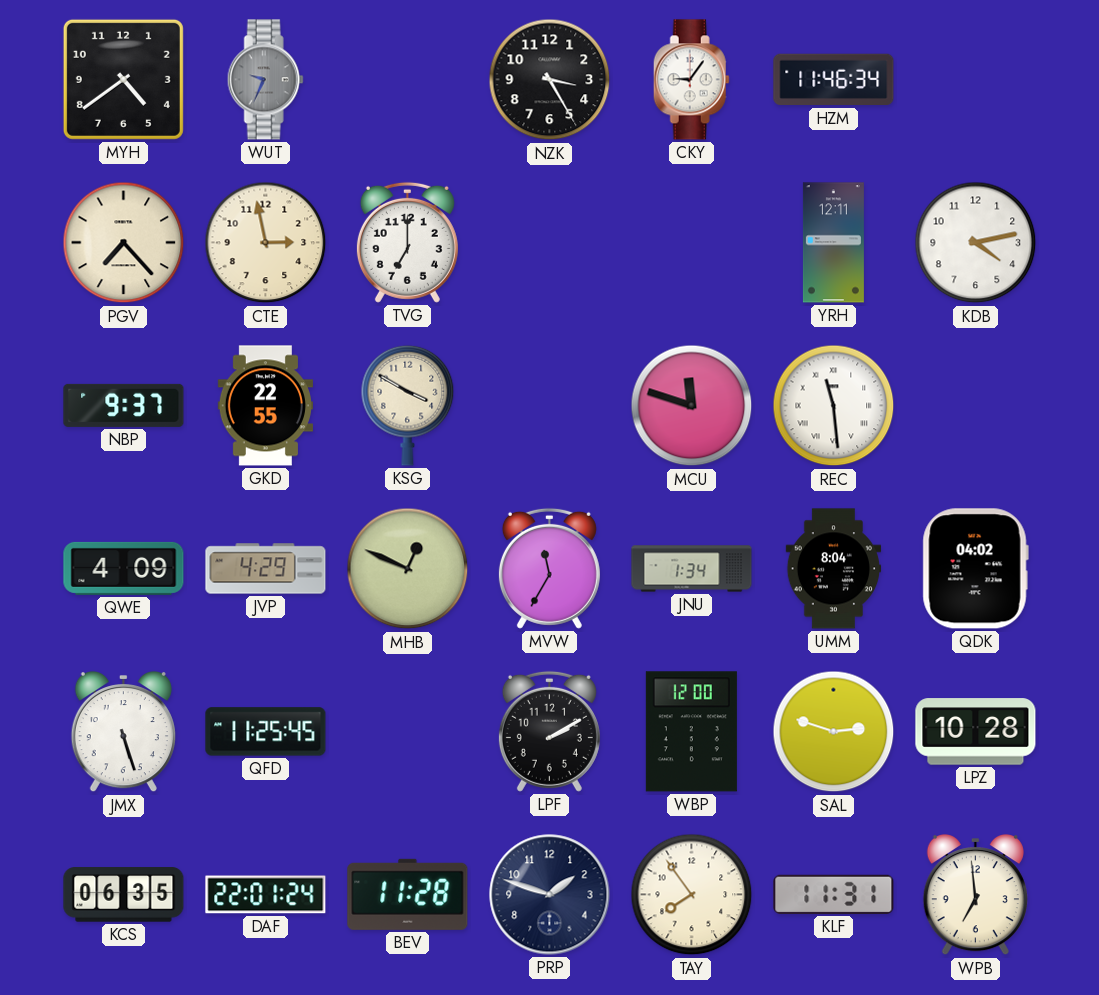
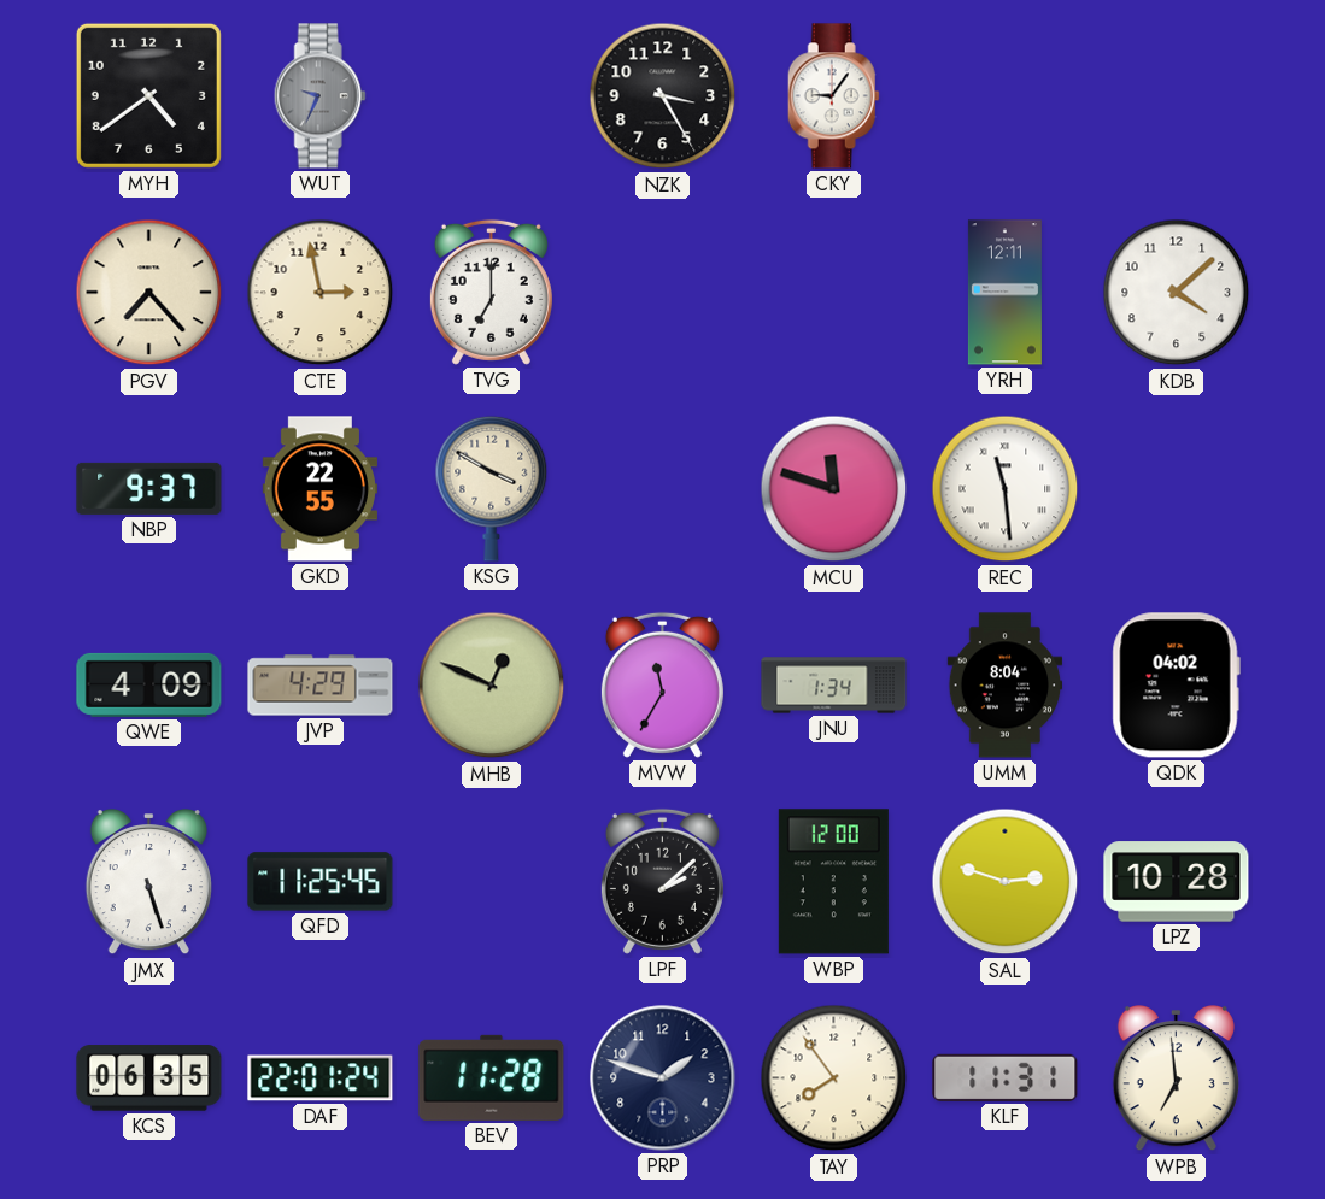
HZM: 11:46 -> none (834, 80)
KDB: 4:13 -> 4:08 (1177, 293)
LPF: 2:10 -> 2:08 (662, 881)
